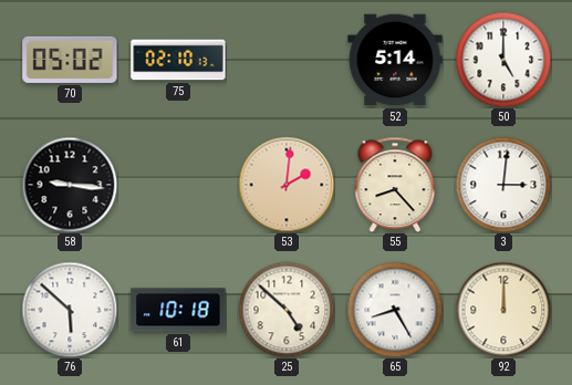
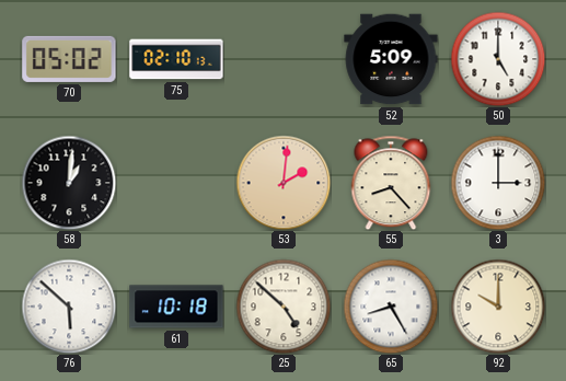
52: 5:14 -> 5:09 (391, 59)
58: 9:16 -> 1:01 (69, 183)
3: 3:01 -> 3:00 (498, 183)
92: 12:00 -> 10:00 (498, 307)
